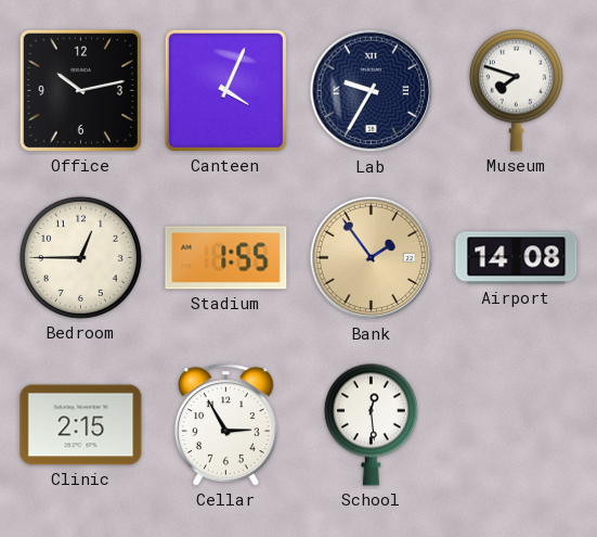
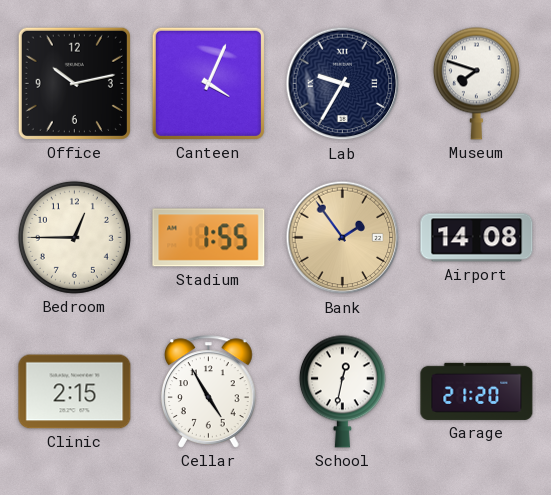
Cellar: 2:55 -> 4:55 (209, 392)
School: 12:29 -> 12:32 (342, 391)
Garage: none -> 21:20 (477, 391)
